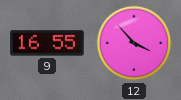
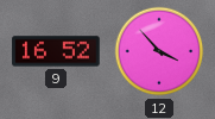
9: 16:55 -> 16:52 (56, 51)
